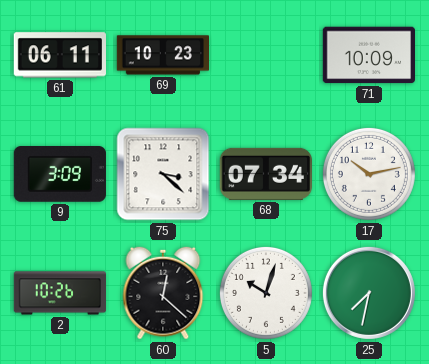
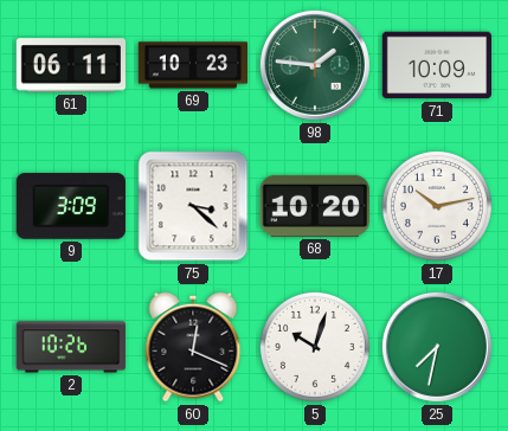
98: none -> 1:46 (315, 65)
68: 07:34 -> 10:20 (314, 206)
60: 12:22 -> 12:19 (193, 347)
